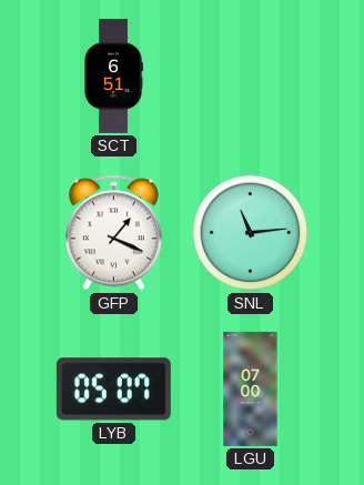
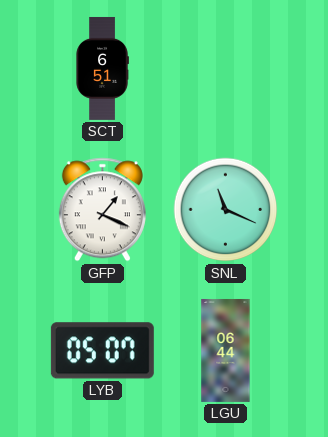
SNL: 11:14 -> 11:19 (226, 210)
LGU: 07:00 -> 06:44 (226, 350)
